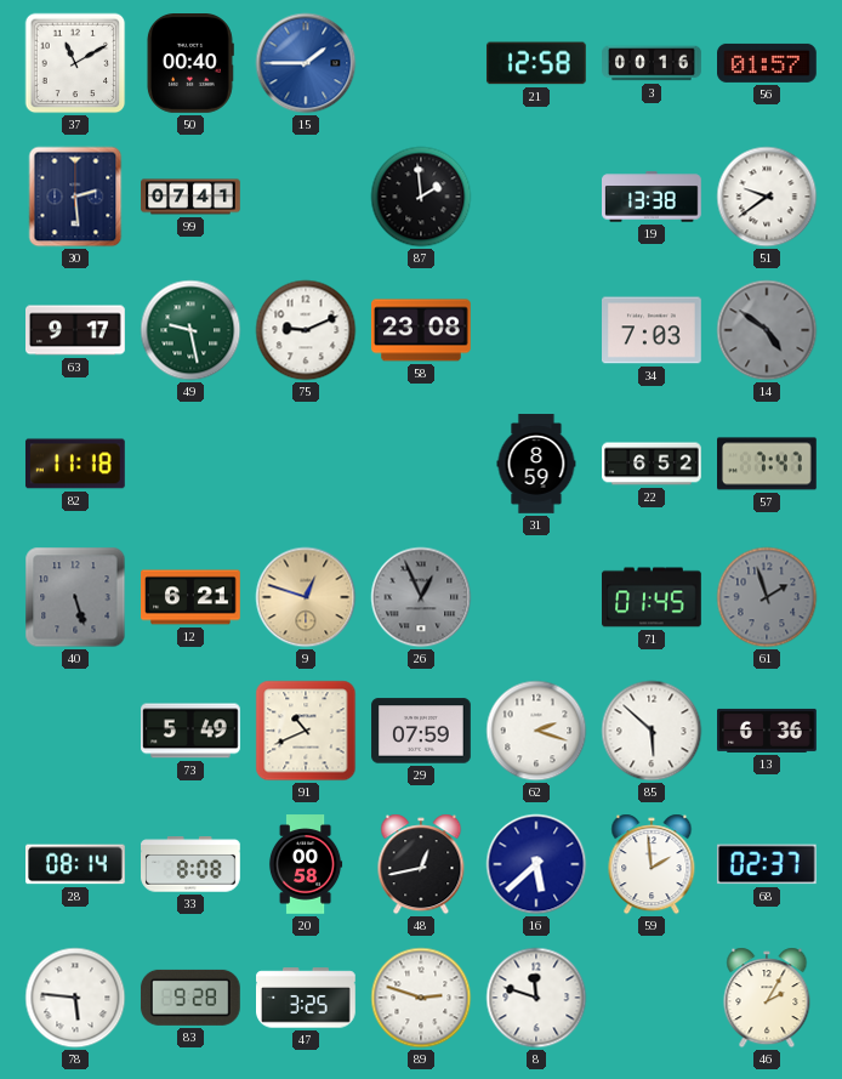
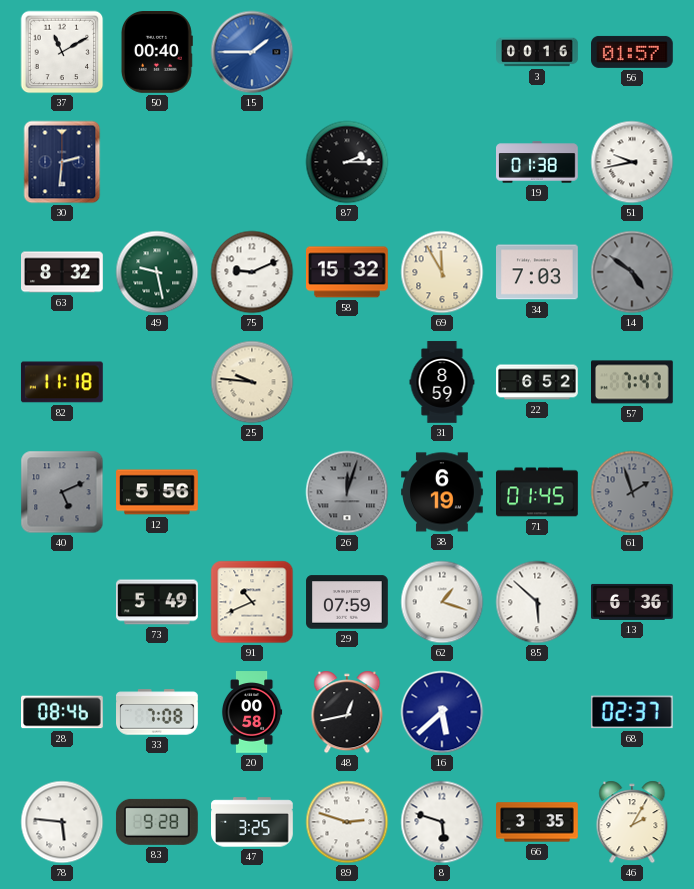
21: 12:58 -> none (536, 63)
30: 2:29 -> 2:31 (62, 162)
99: 07:41 -> none (190, 197)
87: 1:59 -> 2:15 (347, 162)
19: 13:38 -> 01:38 (538, 162)
51: 9:39 -> 9:43 (632, 162)
63: 9:17 -> 8:32 (62, 272)
58: 23:08 -> 15:32 (348, 272)
69: none -> 11:55 (442, 272)
25: none -> 9:46 (252, 382)
40: 5:27 -> 5:11 (62, 492)
12: 6:21 -> 5:56 (157, 492)
9: 12:48 -> none (306, 597)
26: 12:56 -> 12:03 (347, 492)
38: none -> 6:19 (442, 492)
62: 2:18 -> 1:18 (442, 602)
28: 08:14 -> 08:46 (63, 712)
33: 8:08 -> 7:08 (158, 712)
59: 1:59 -> none (652, 864)
8: 11:48 -> 5:48 (442, 822)
66: none -> 3:35 (537, 822)
